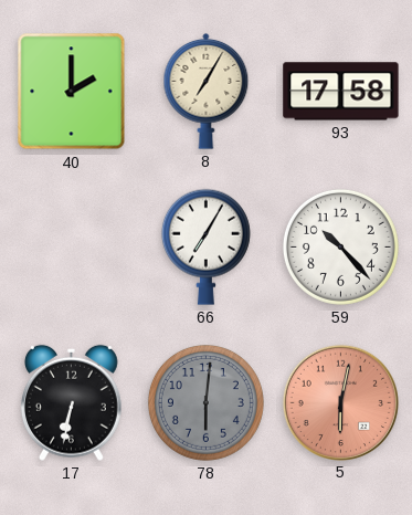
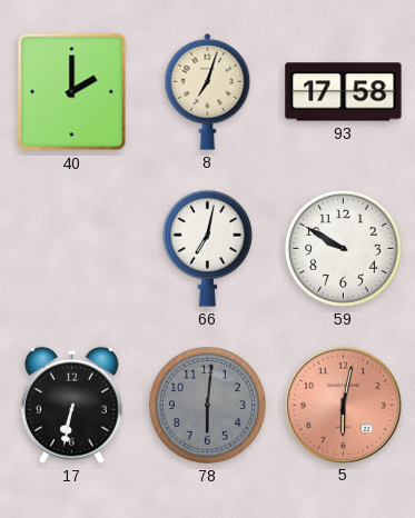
8: 7:05 -> 7:03 (208, 91)
66: 7:05 -> 7:02 (207, 248)
59: 10:23 -> 9:50 (343, 248)
